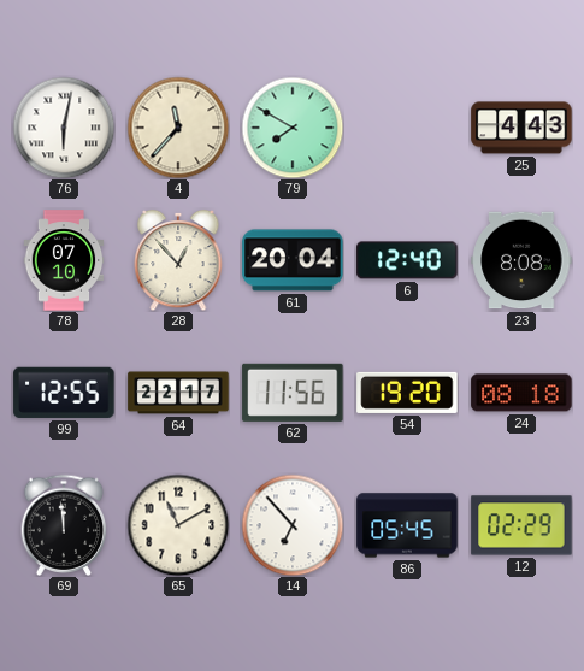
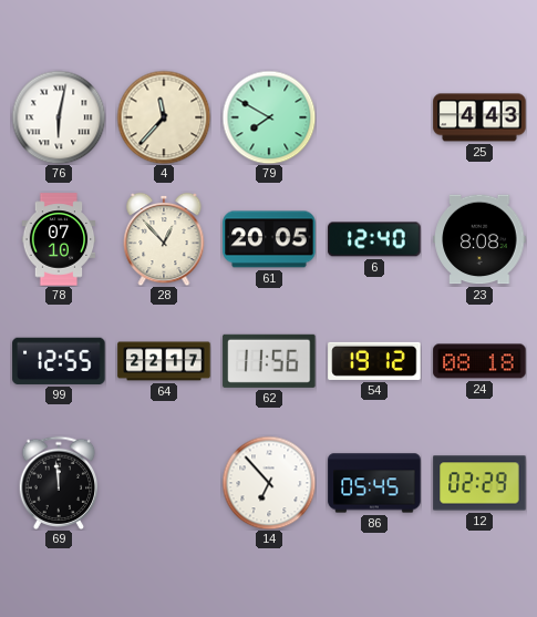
61: 20:04 -> 20:05 (269, 239)
54: 19:20 -> 19:12 (374, 361)
65: 11:10 -> none (178, 525)
